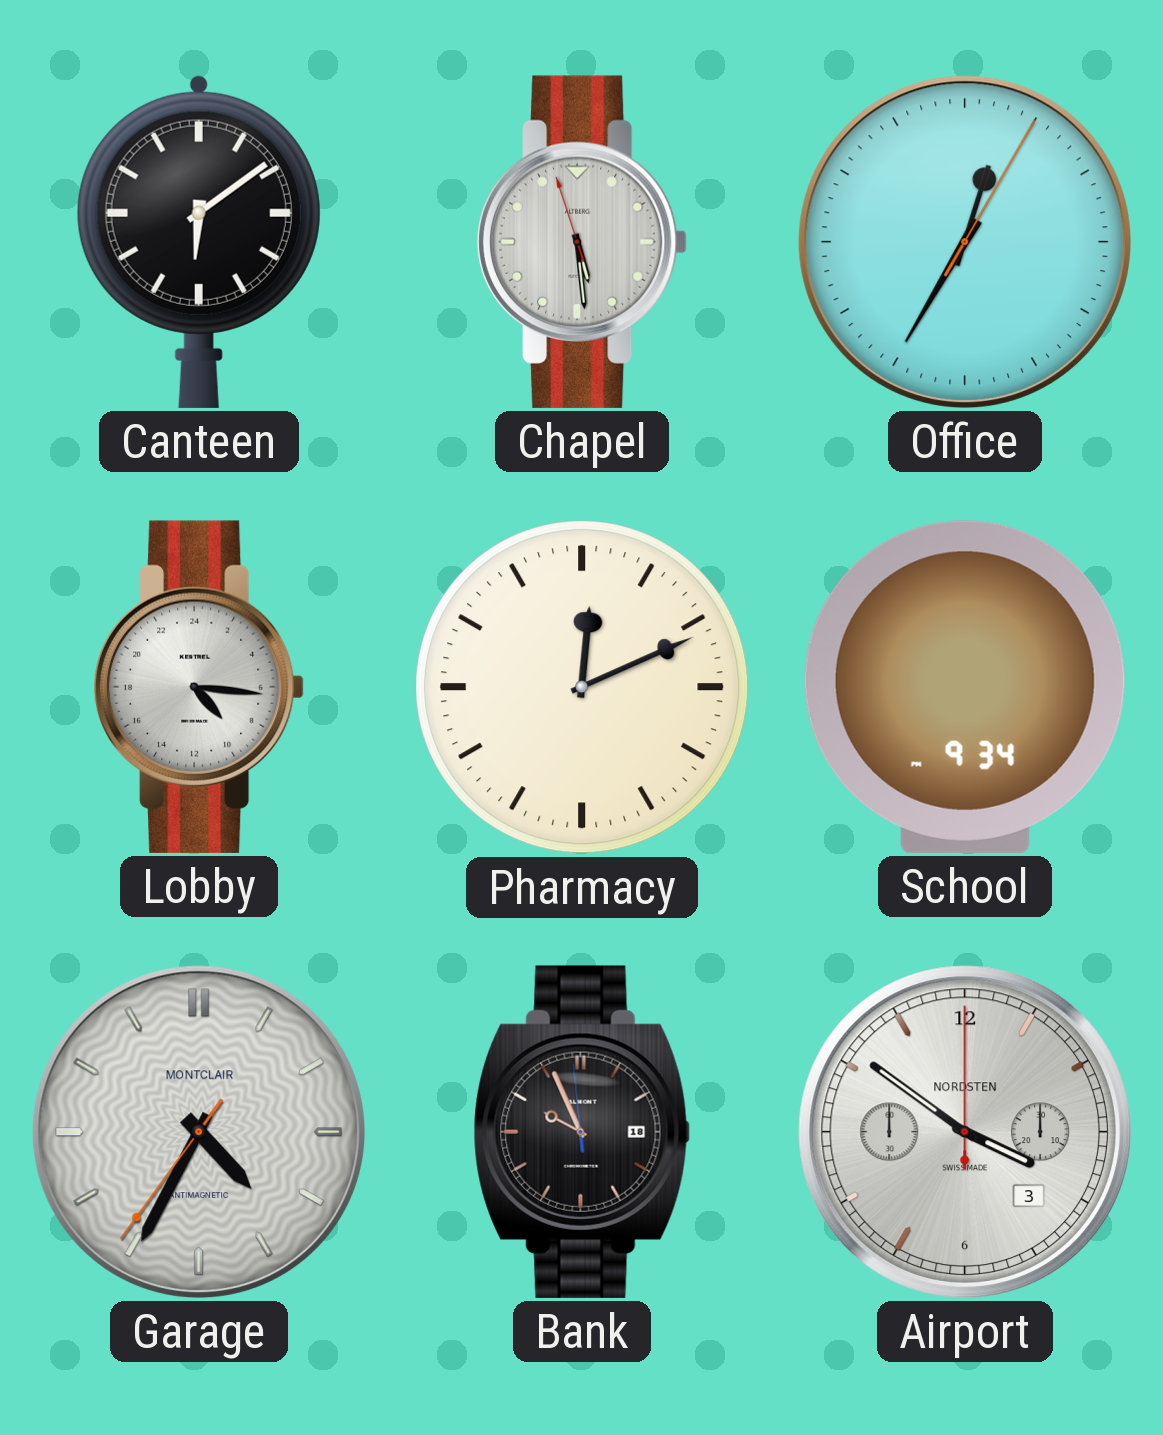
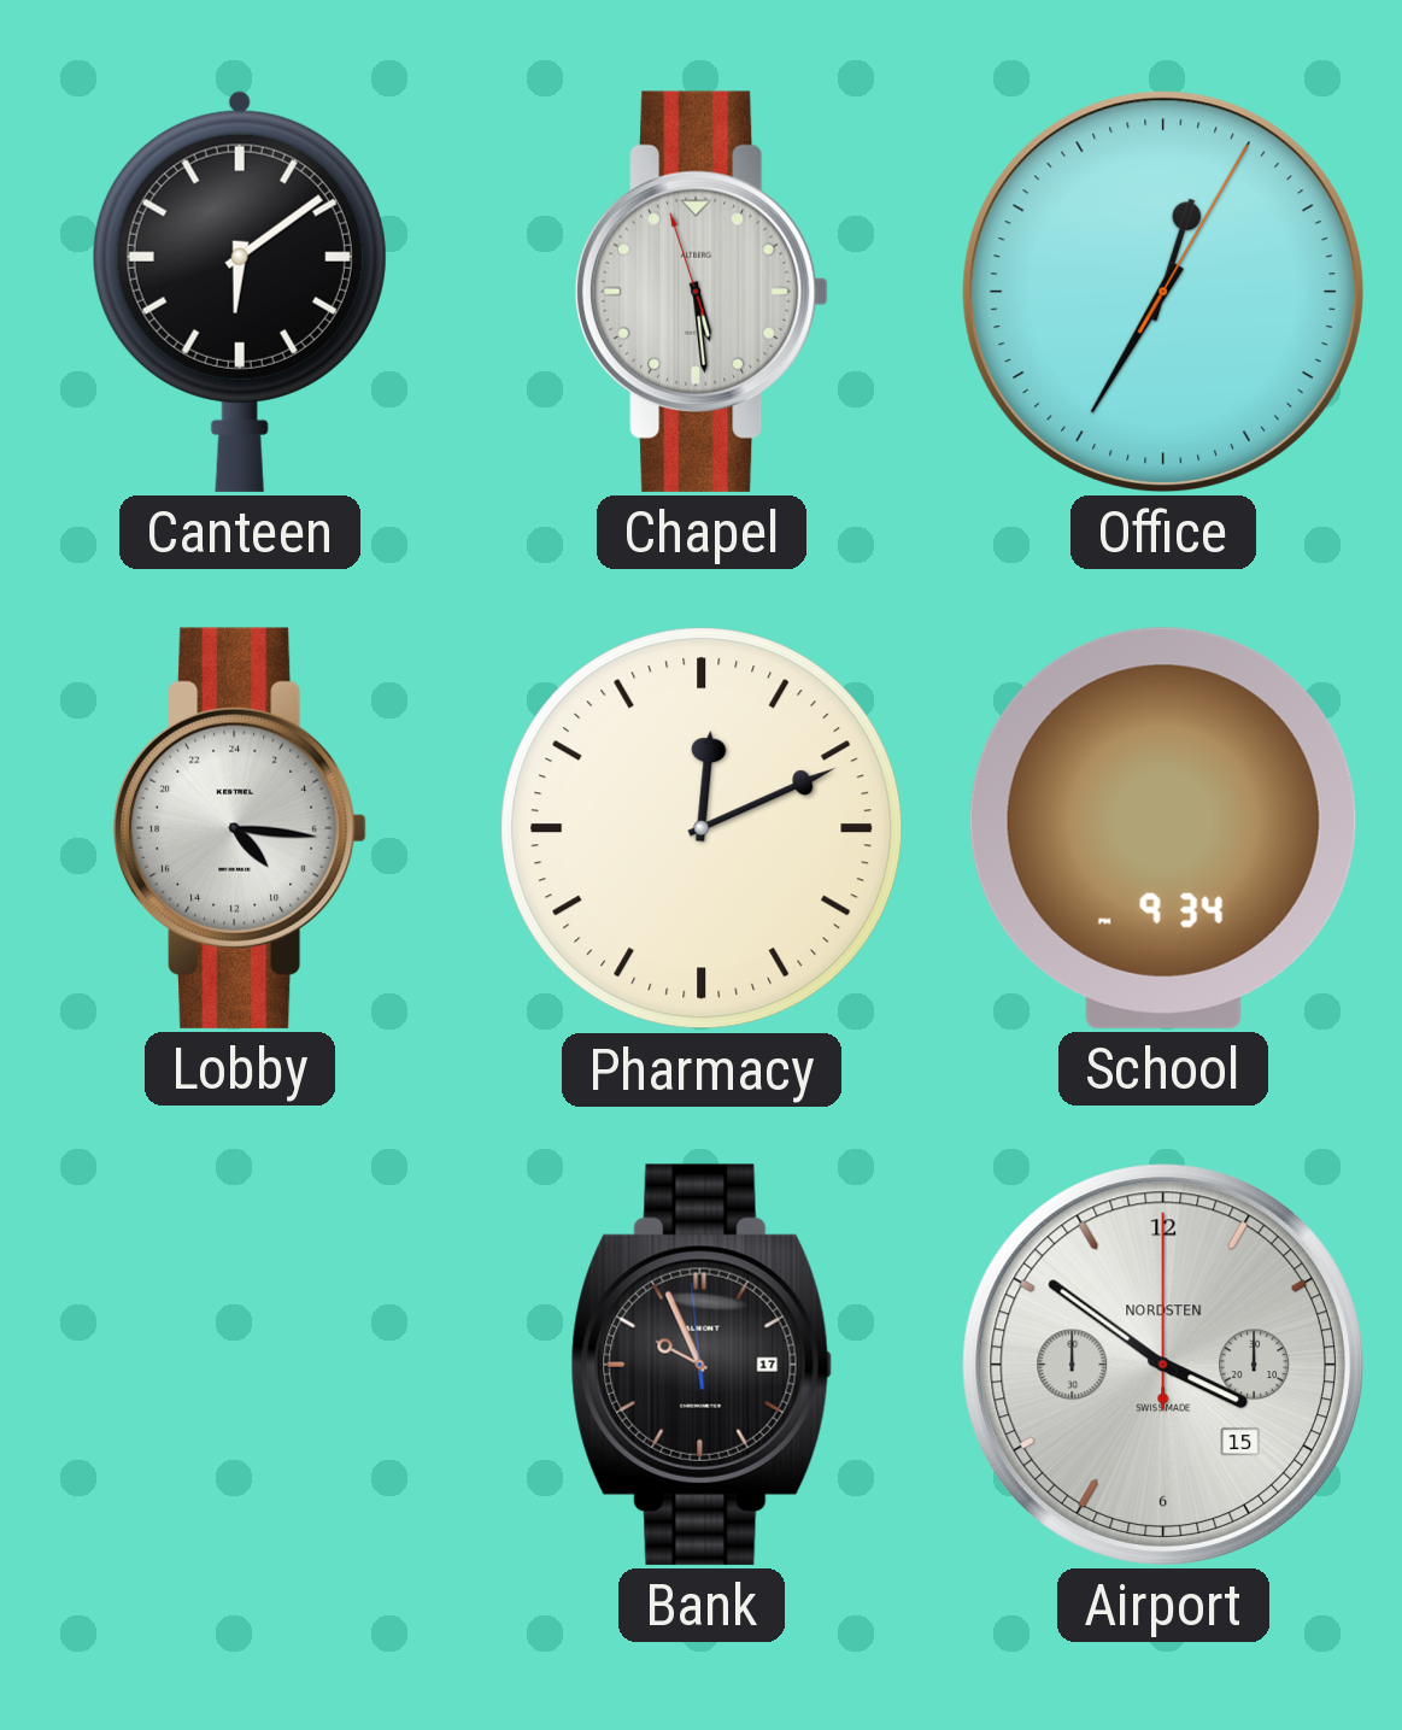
Garage: 4:34 -> none (199, 1132)
Bank date: 18 -> 17 (702, 1365)
Airport date: 3 -> 15 (1163, 1365)
